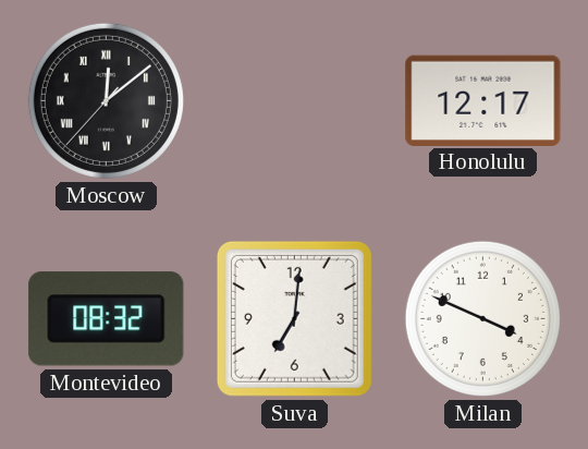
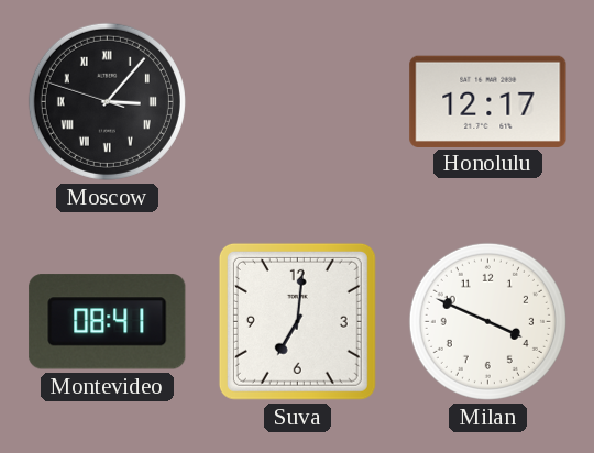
Moscow: 12:08 -> 3:06 (107, 101)
Montevideo: 08:32 -> 08:41 (108, 322)
